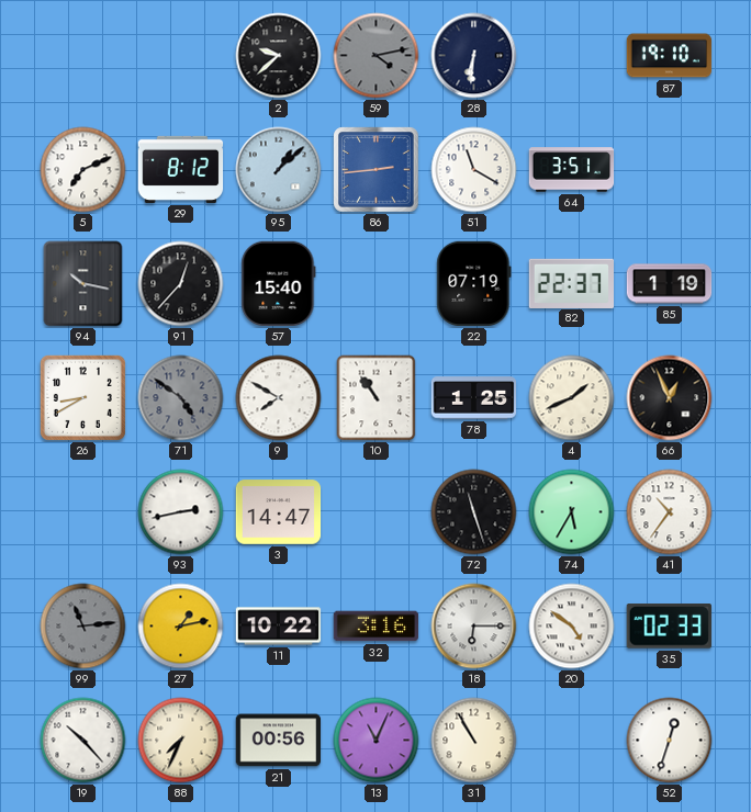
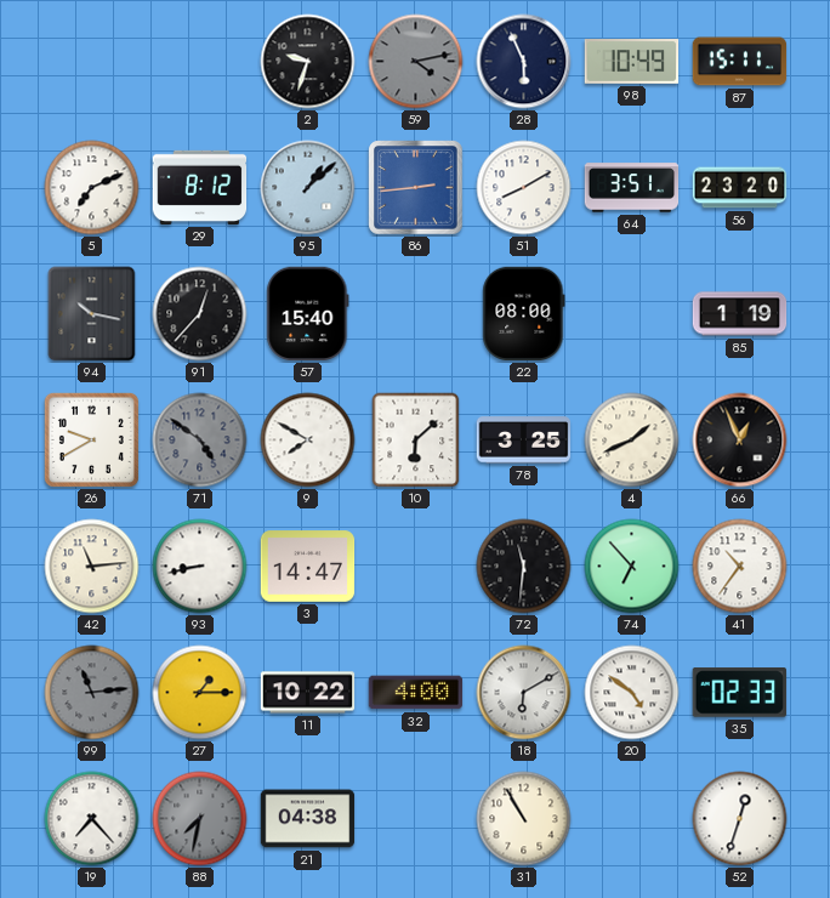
2: 9:38 -> 9:33 (308, 62)
28: 6:31 -> 5:56 (524, 62)
98: none -> 10:49 (632, 62)
87: 19:10 -> 15:11 (740, 62)
51: 11:20 -> 8:10 (524, 188)
56: none -> 23:20 (740, 188)
22: 07:19 -> 08:00 (524, 314)
82: 22:37 -> none (572, 283)
26: 8:40 -> 9:40 (91, 439)
10: 10:54 -> 6:08 (416, 441)
78: 1:25 -> 3:25 (524, 441)
42: none -> 11:14 (92, 567)
93: 2:43 -> 8:43 (200, 567)
72: 11:27 -> 11:31 (524, 567)
74: 5:35 -> 6:53 (632, 567)
27: 1:13 -> 1:15 (200, 693)
32: 3:16 -> 4:00 (416, 693)
18: 6:15 -> 6:10 (524, 693)
19: 10:23 -> 7:23 (92, 819)
88: 7:34 -> 7:32 (200, 819)
88 dial: cream -> grey (200, 819)
21: 00:56 -> 04:38 (308, 819)
13: 11:04 -> none (377, 741)
